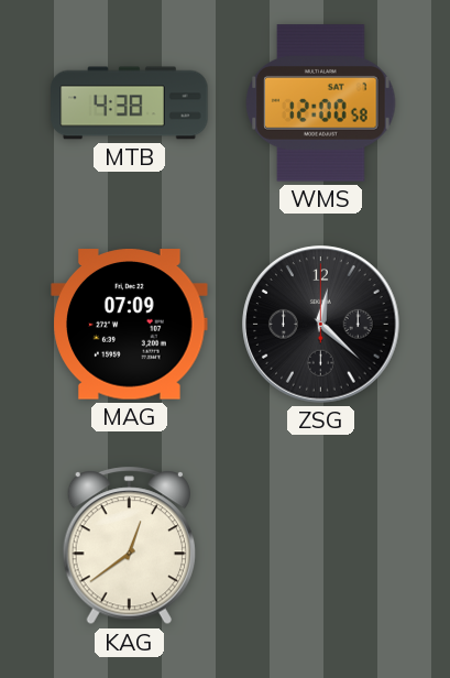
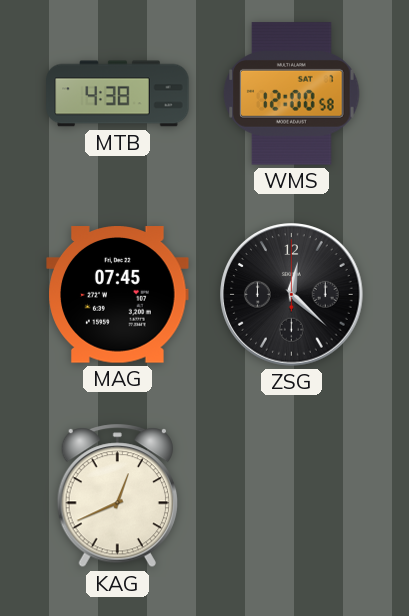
MAG: 07:09 -> 07:45 (118, 295)
KAG: 12:39 -> 12:41 (117, 496)
